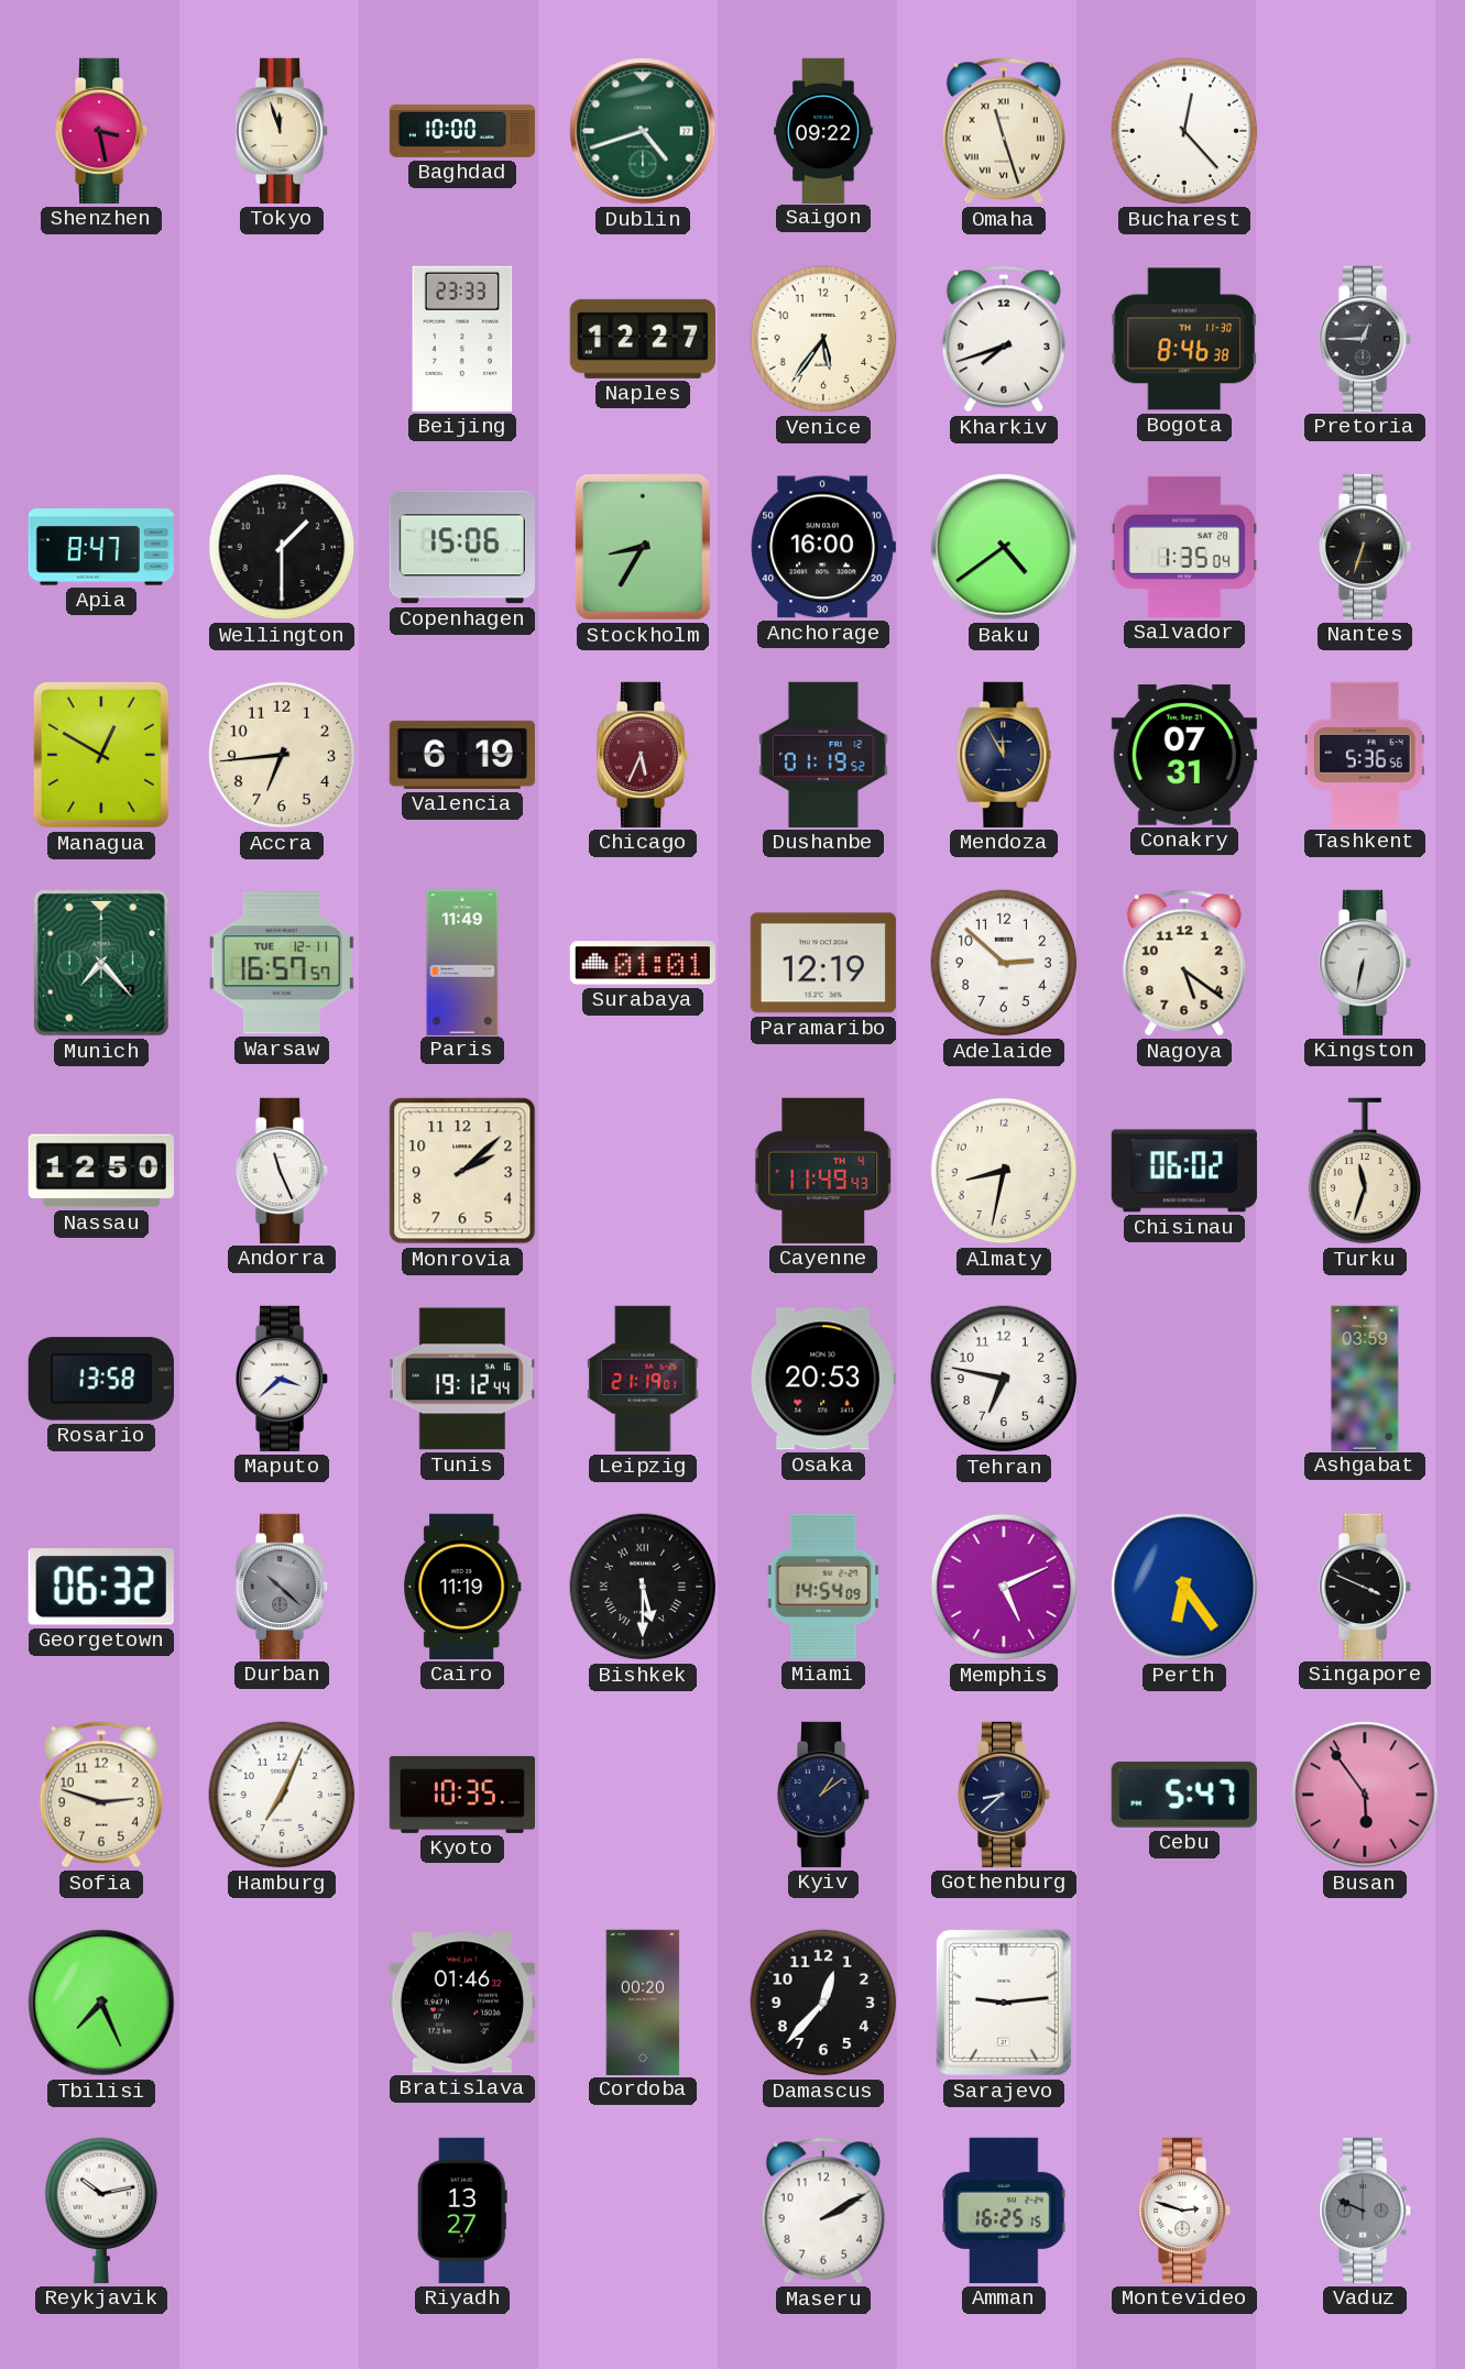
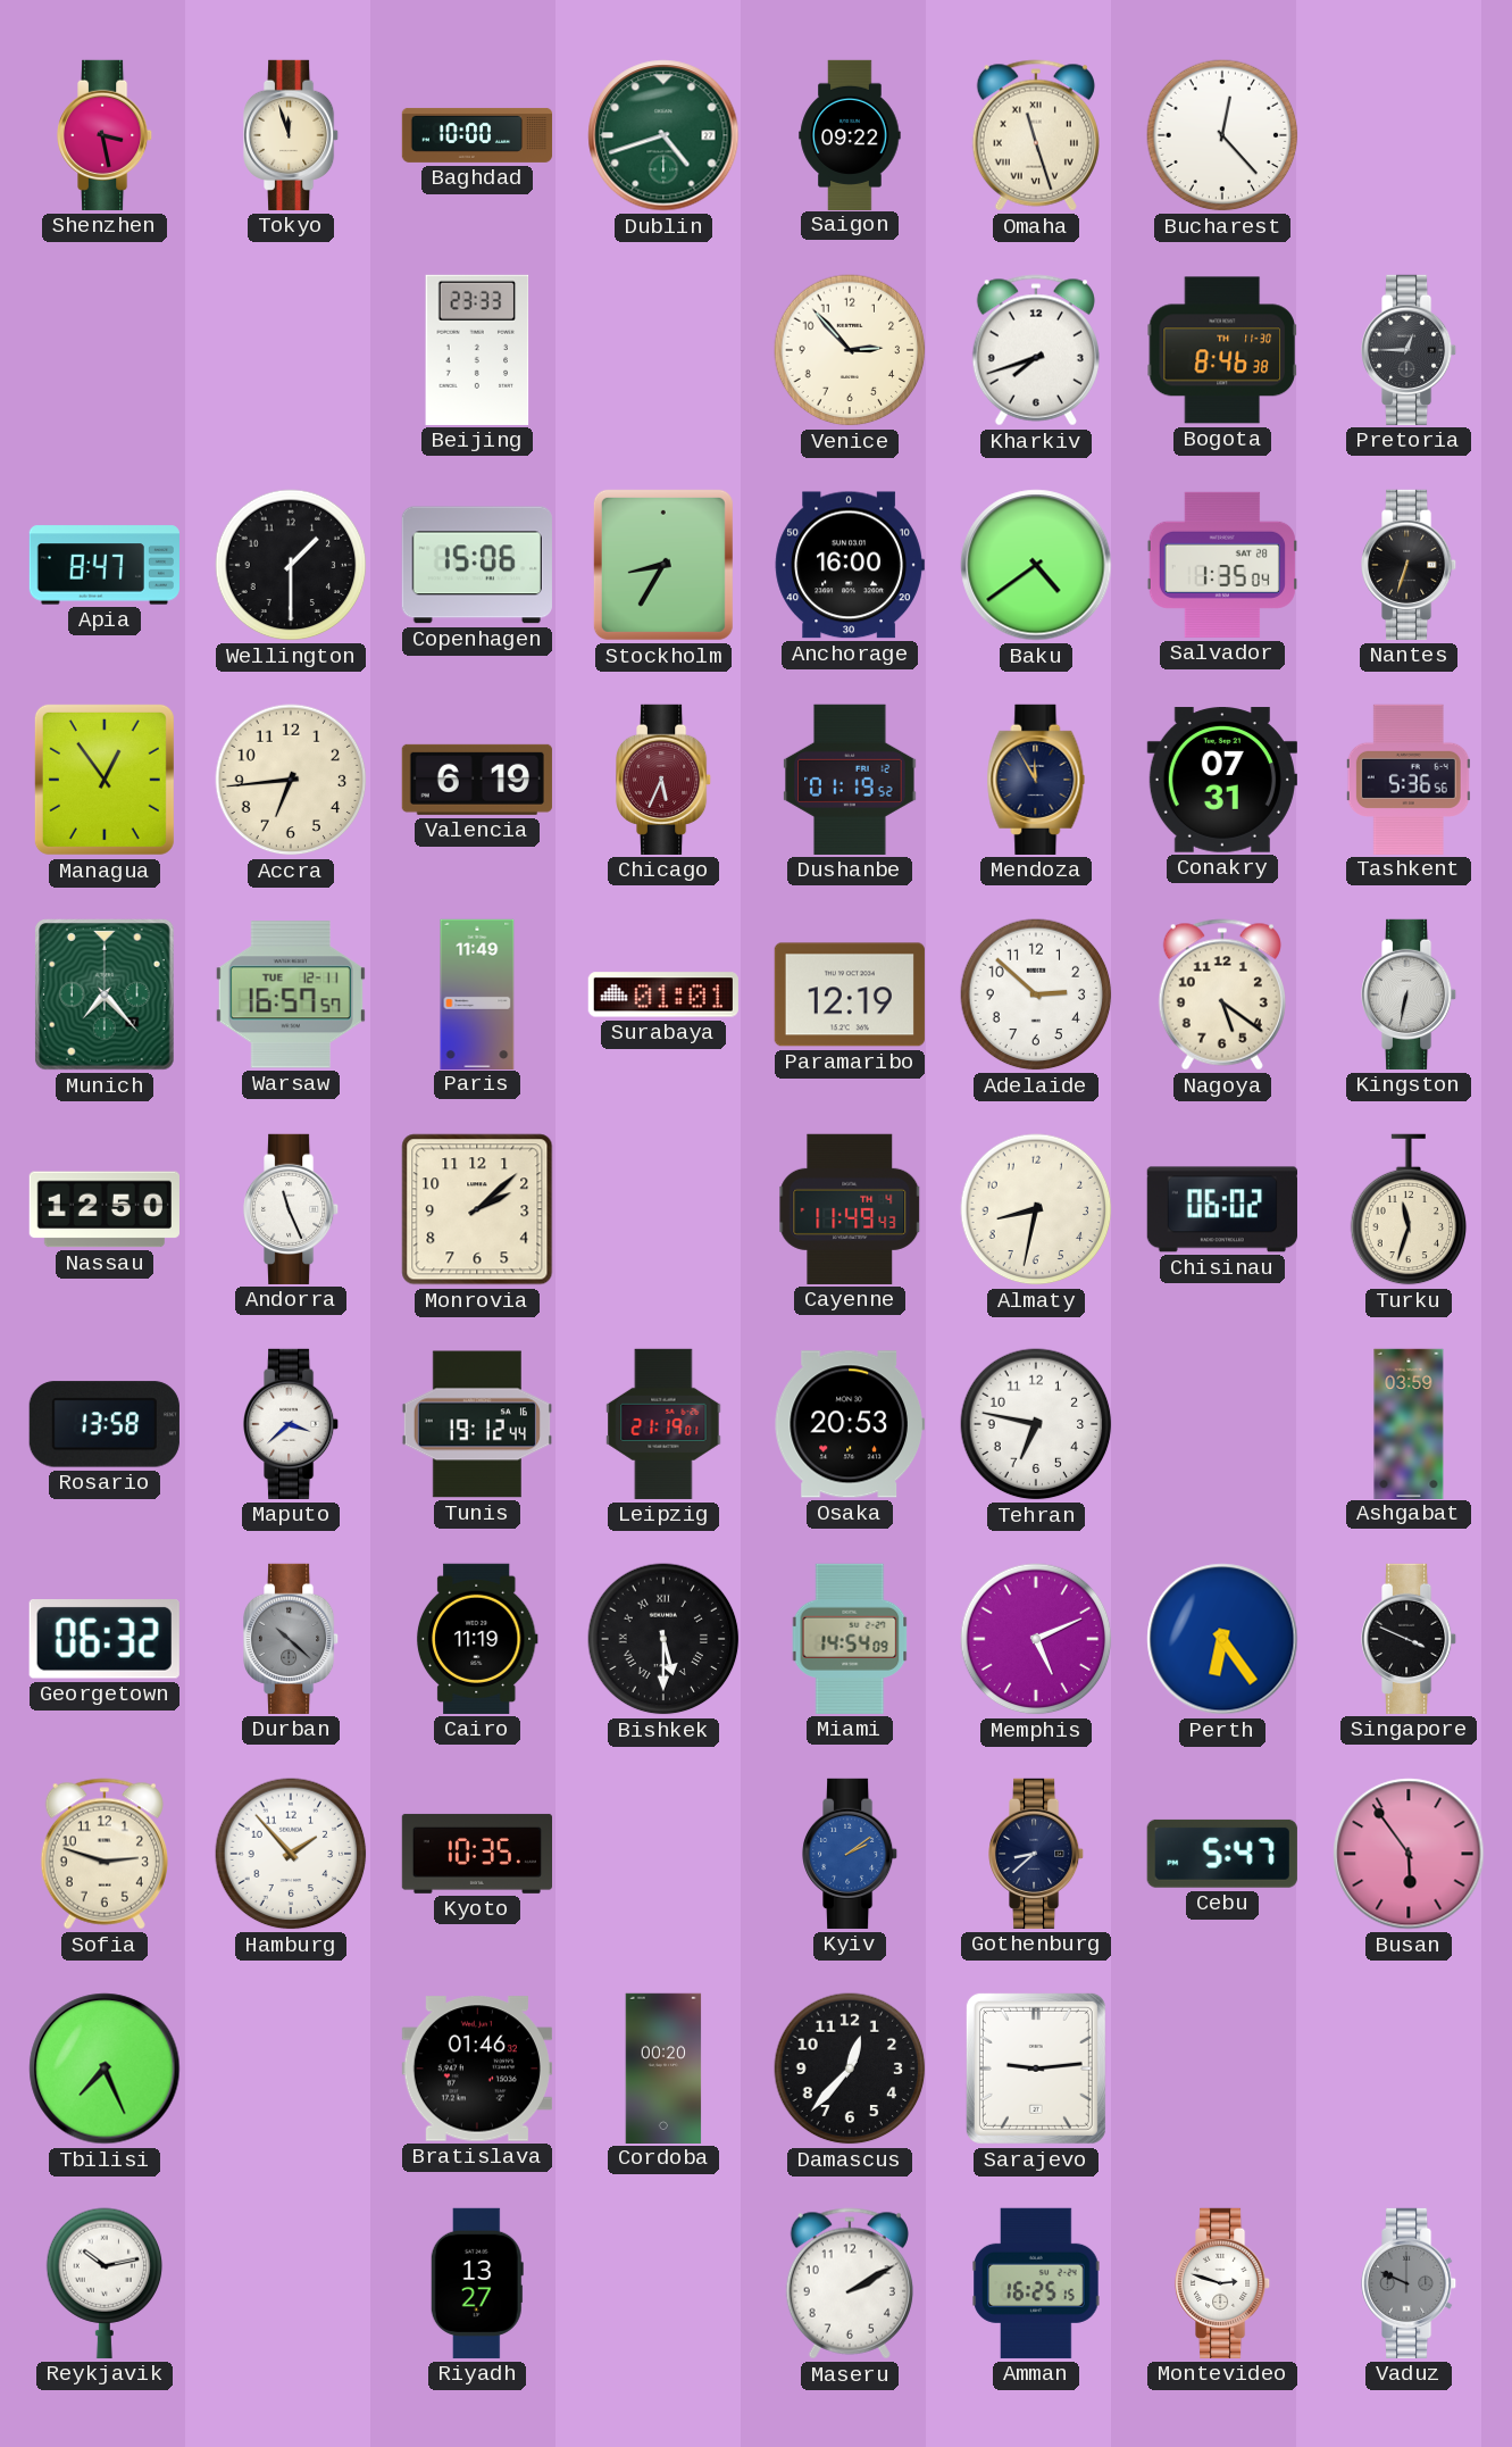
Naples: 12:27 -> none (643, 339)
Venice: 5:36 -> 2:53 (850, 350)
Managua: 12:50 -> 12:54 (105, 780)
Hamburg: 7:04 -> 1:53 (291, 1854)
Kyiv: 1:09 -> 2:09 (851, 1854)
Kyiv dial: navy -> blue (851, 1854)
